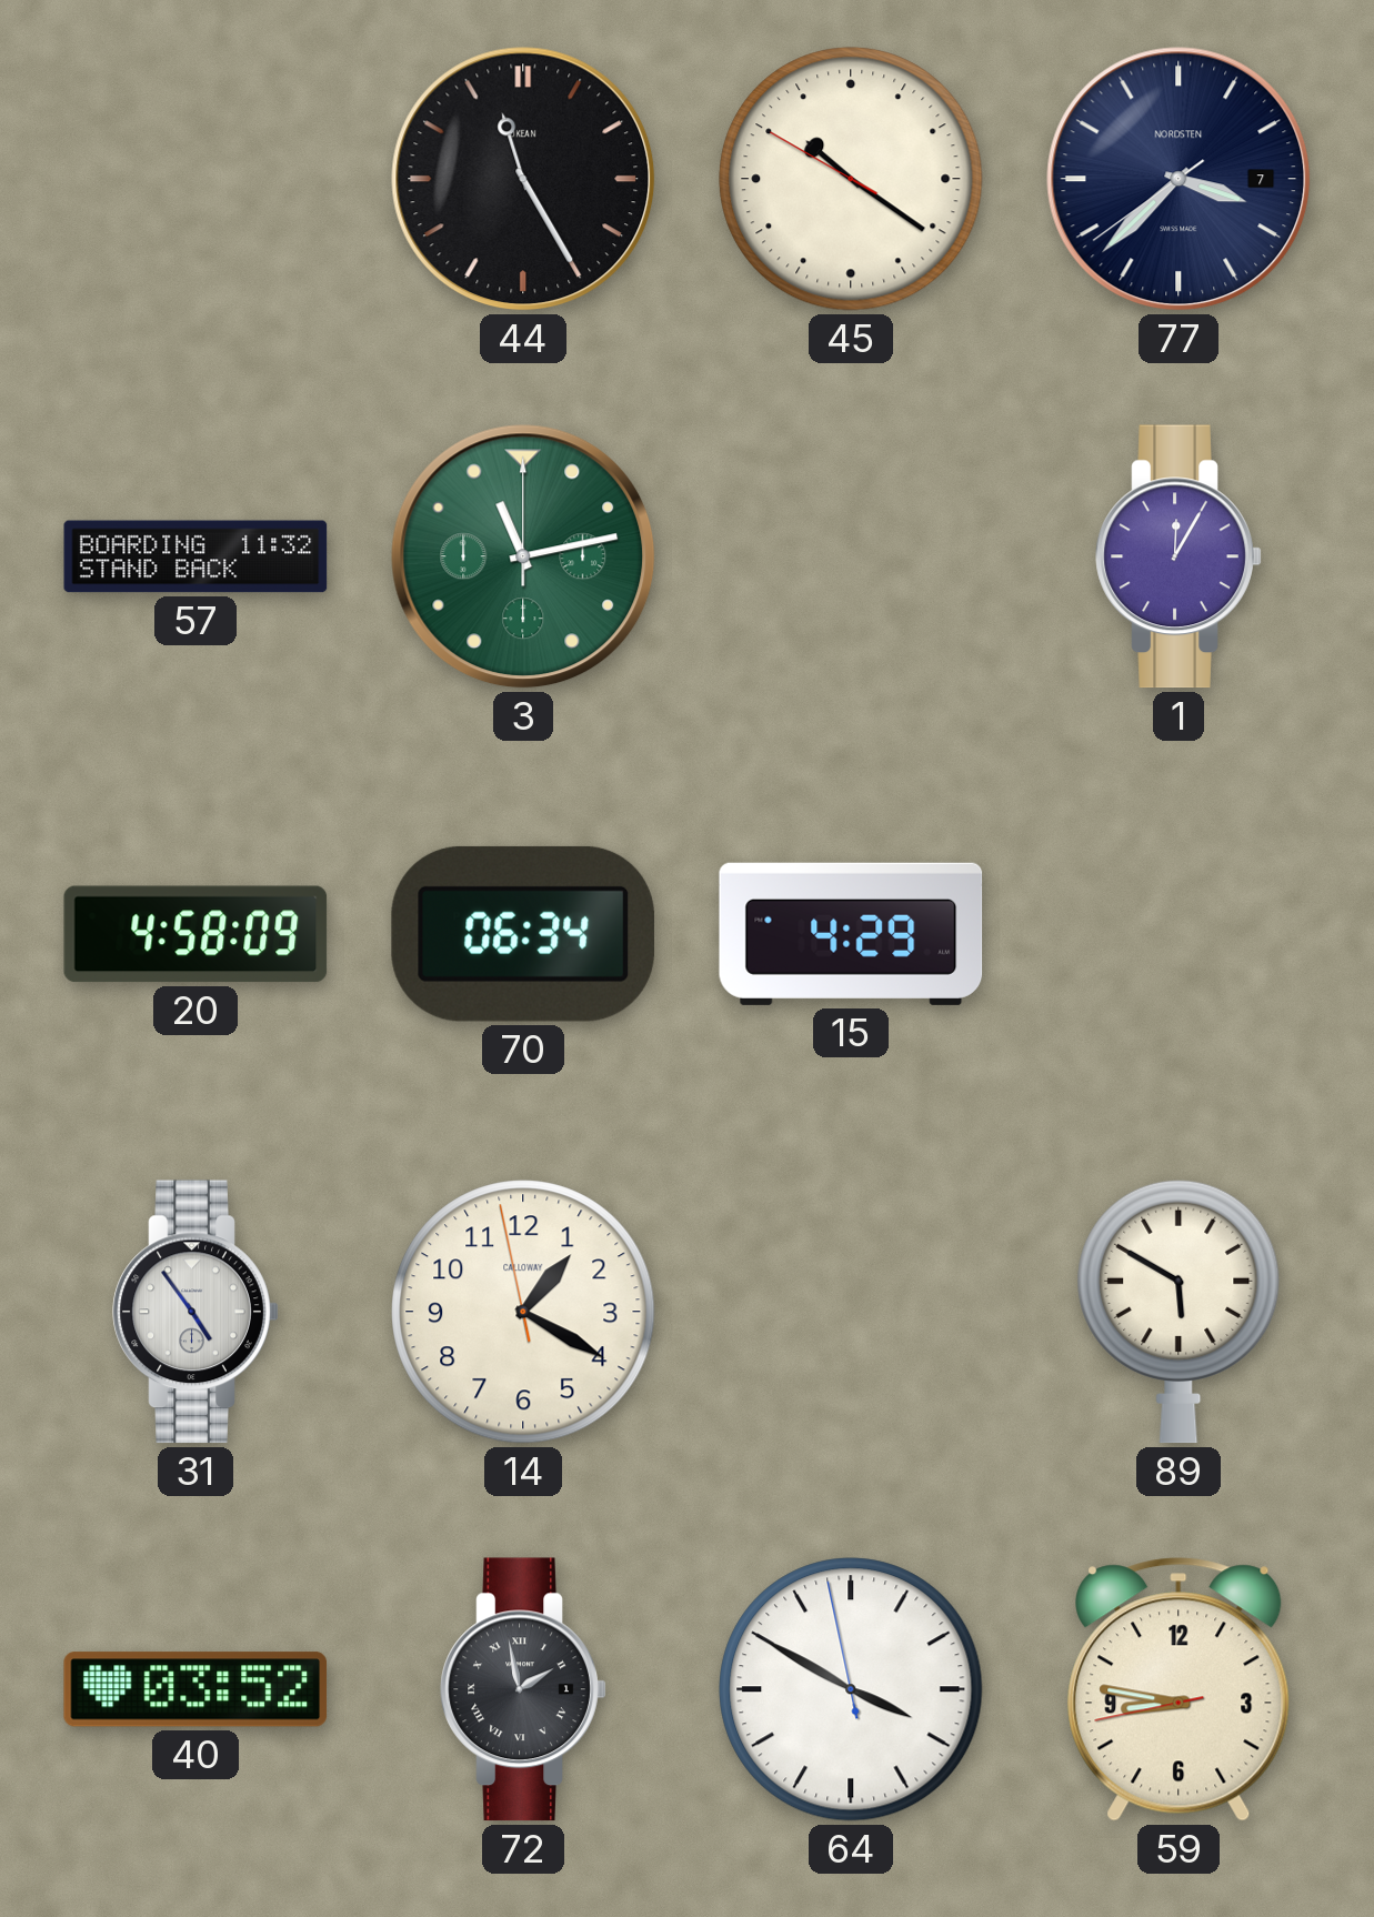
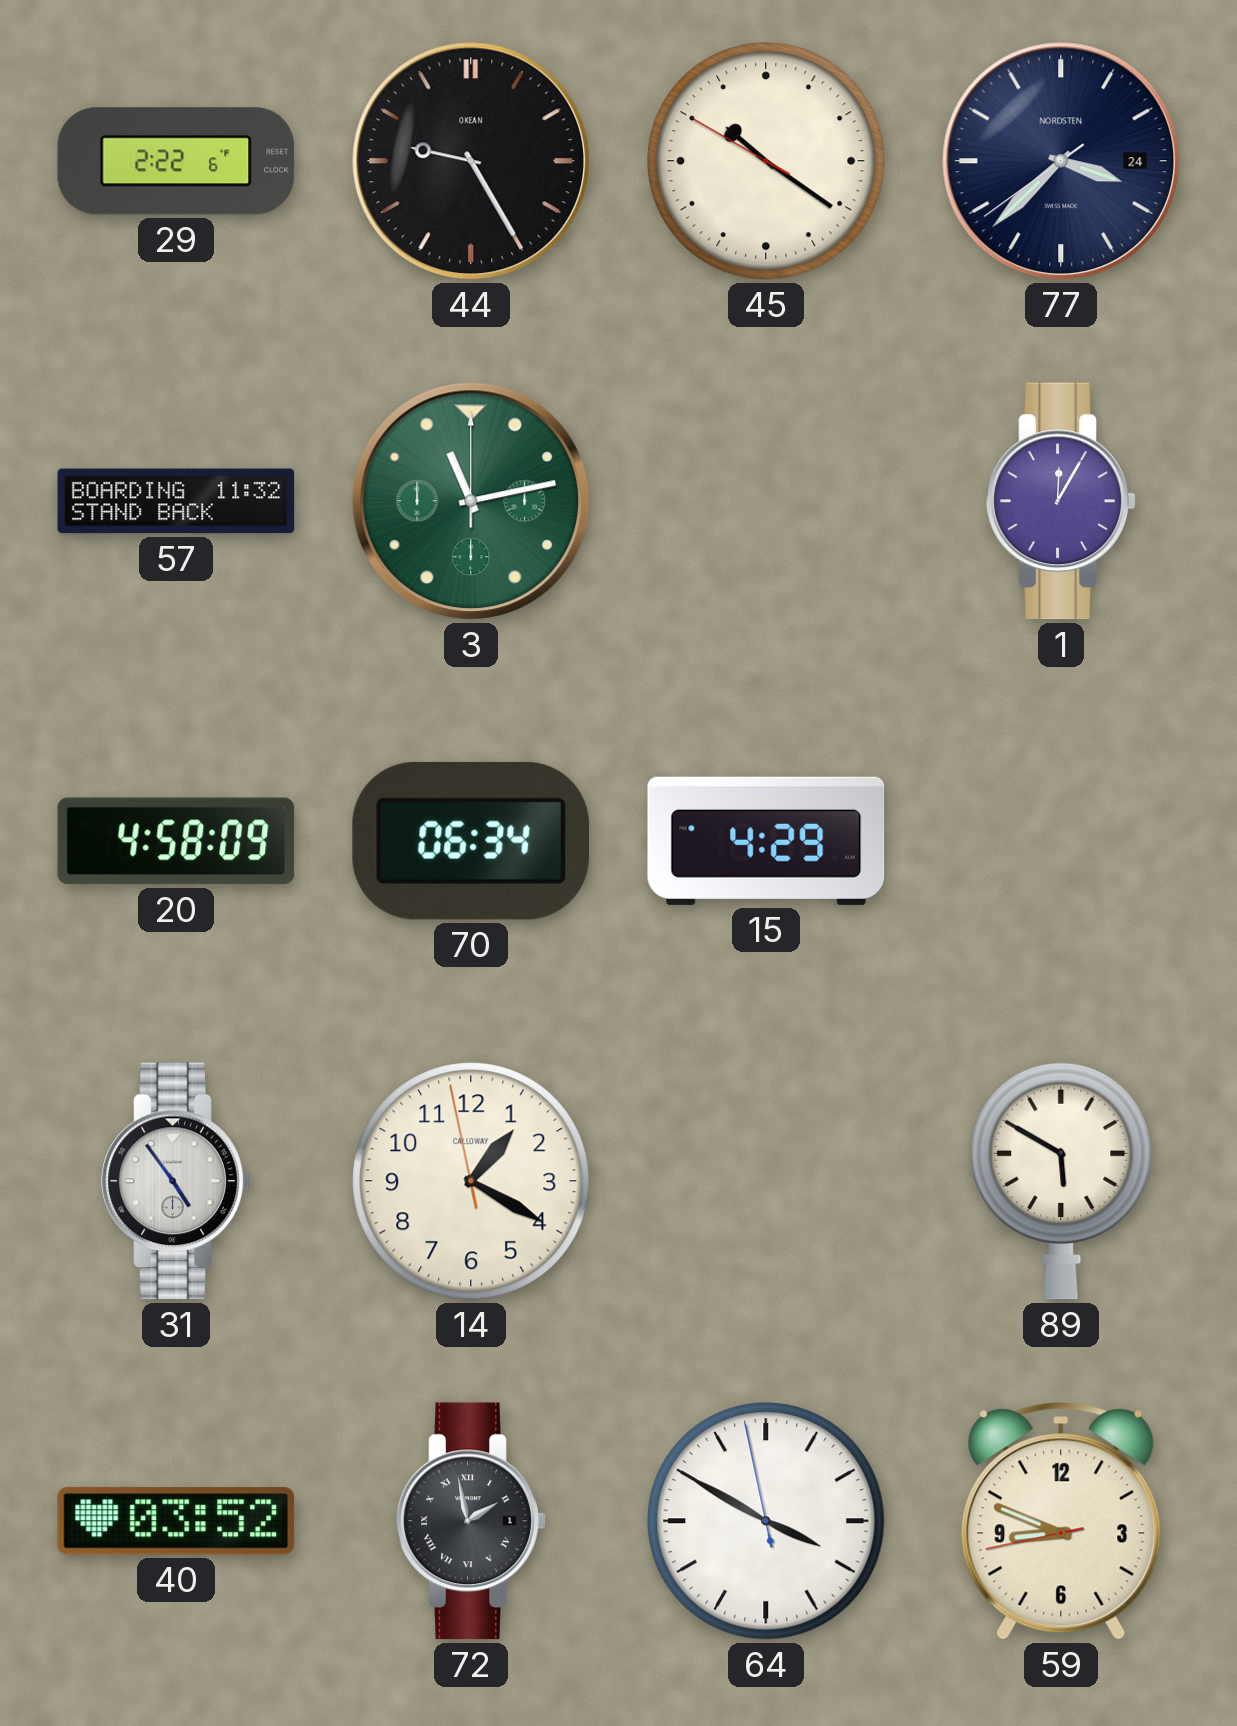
29: none -> 2:22 (176, 161)
44: 11:25 -> 9:25 (471, 161)
77 date: 7 -> 24 (1061, 161)
59: 8:46 -> 8:48 (1061, 1521)
